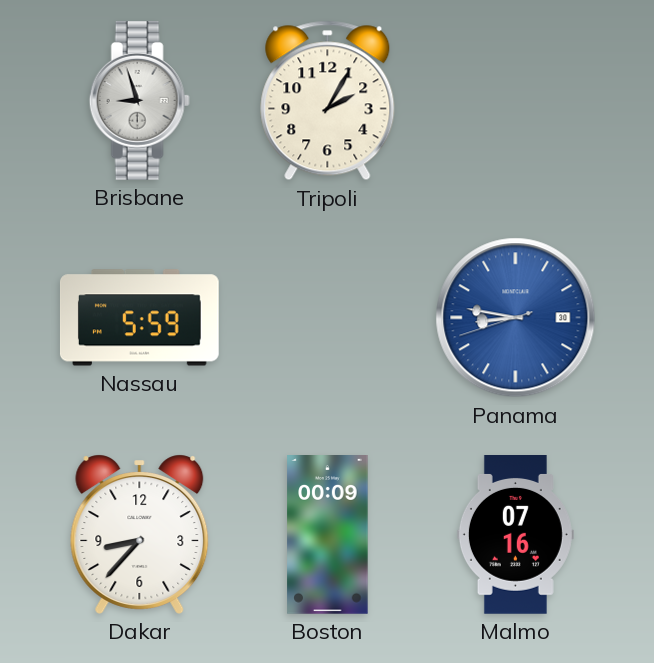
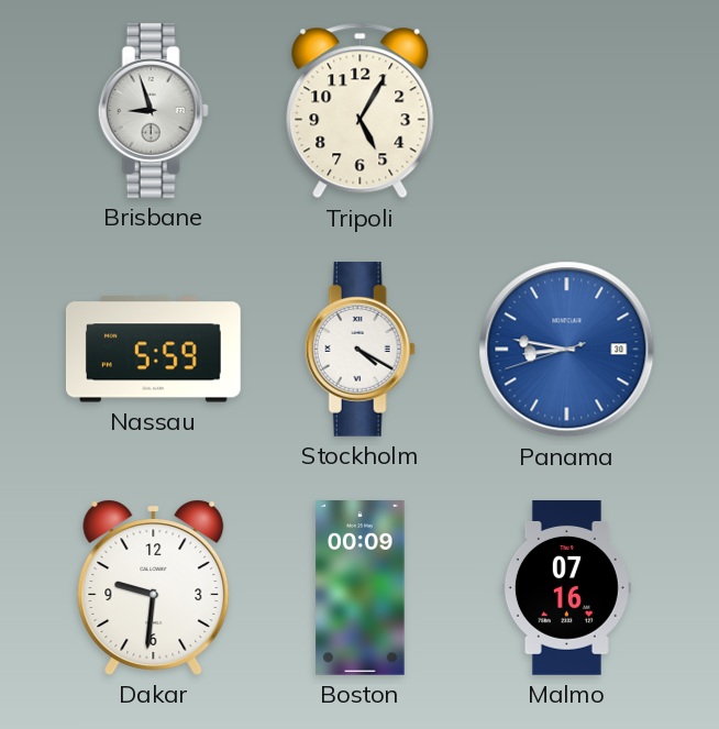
Tripoli: 2:05 -> 5:05 (361, 111)
Stockholm: none -> 4:20 (360, 350)
Dakar: 8:37 -> 9:31 (154, 587)
